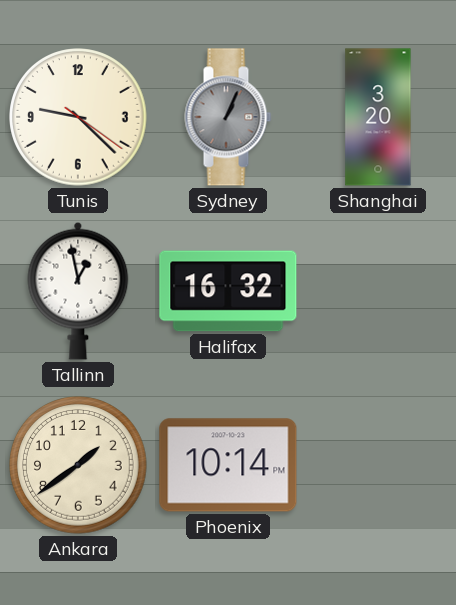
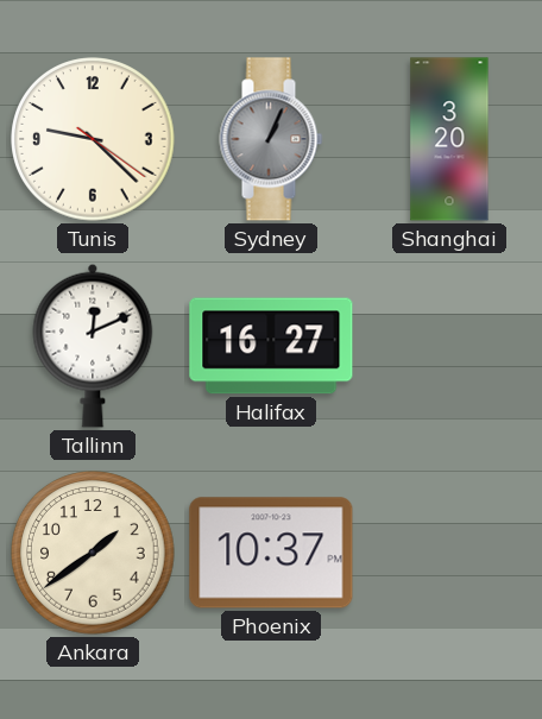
Tallinn: 12:58 -> 12:11 (93, 346)
Halifax: 16:32 -> 16:27 (271, 346)
Phoenix: 10:14 -> 10:37 (271, 553)
